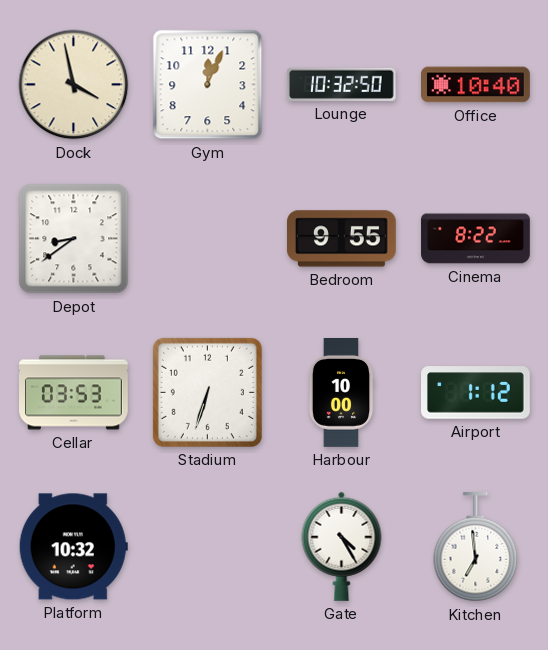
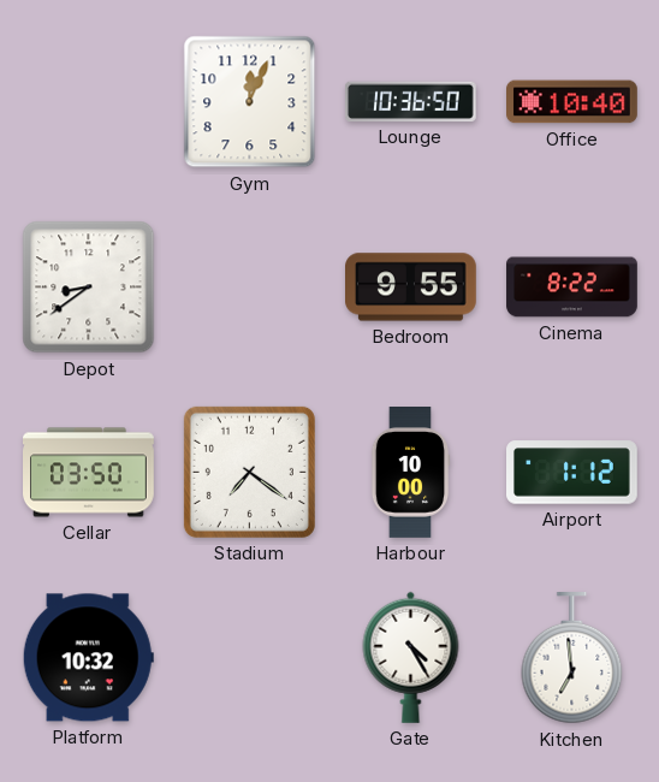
Dock: 3:58 -> none (74, 85)
Lounge: 10:32 -> 10:36 (410, 101)
Cellar: 03:53 -> 03:50 (89, 473)
Stadium: 6:33 -> 7:21 (249, 472)
